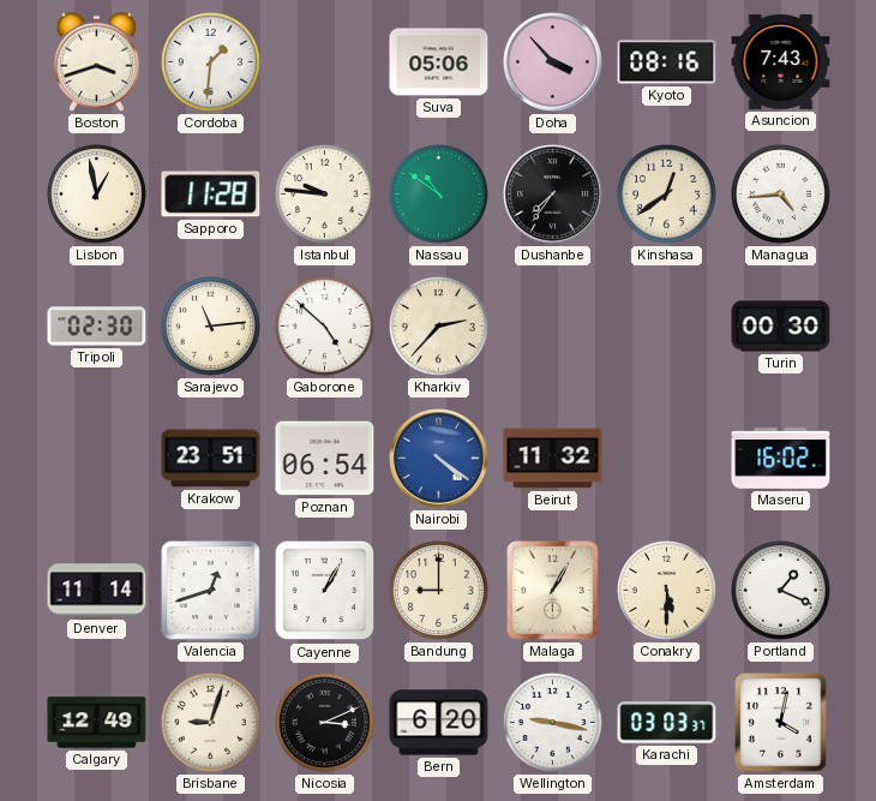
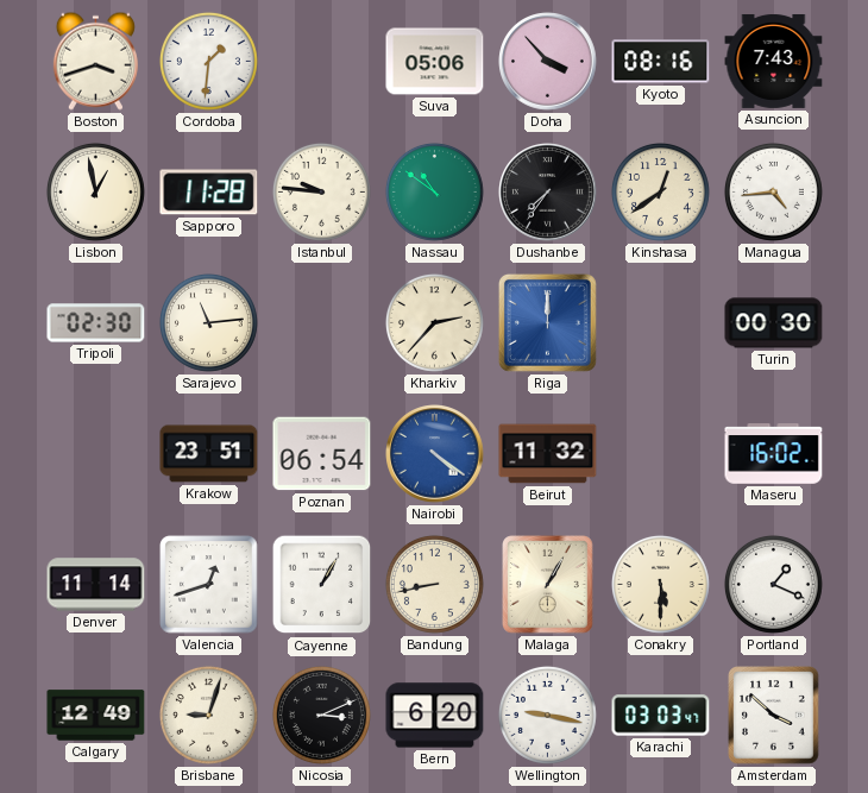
Gaborone: 4:52 -> none (324, 325)
Riga: none -> 12:00 (547, 322)
Bandung: 9:00 -> 8:43 (434, 584)
Karachi: 03:03:37 -> 03:03:47 (661, 716)
Amsterdam: 4:02 -> 3:52 (774, 716)
